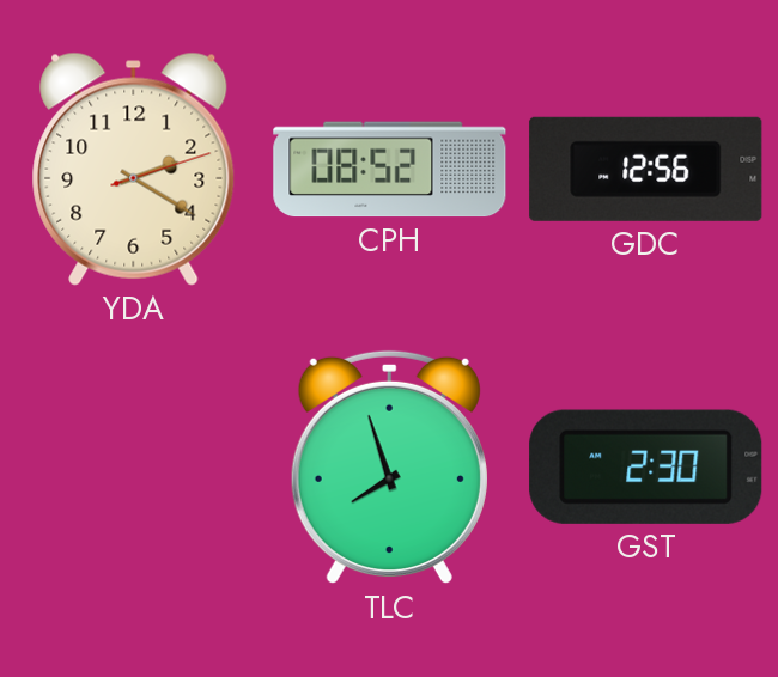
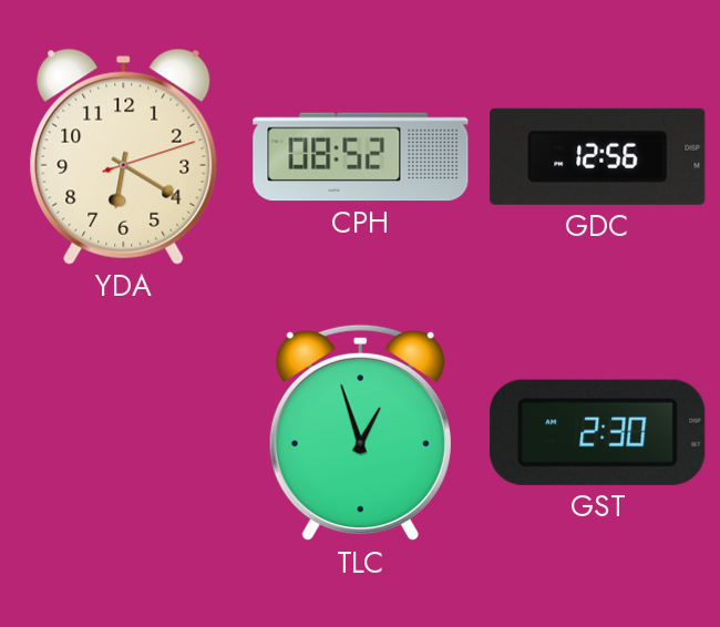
YDA: 2:20 -> 6:20 (124, 156)
TLC: 7:57 -> 12:57 (360, 433)
